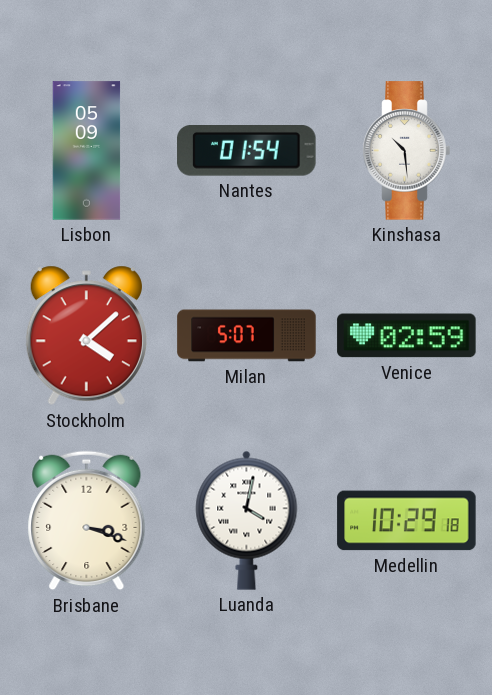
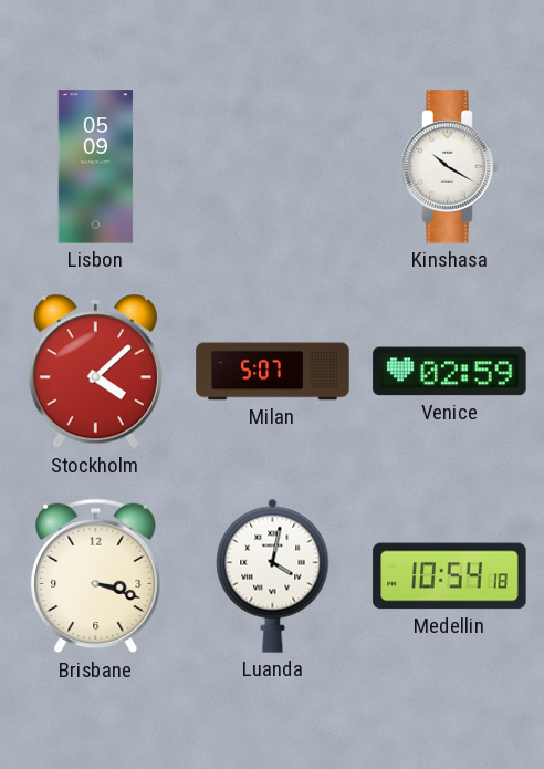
Nantes: 01:54 -> none (247, 151)
Kinshasa: 10:29 -> 10:20 (450, 167)
Medellin: 10:29 -> 10:54 (450, 576)
